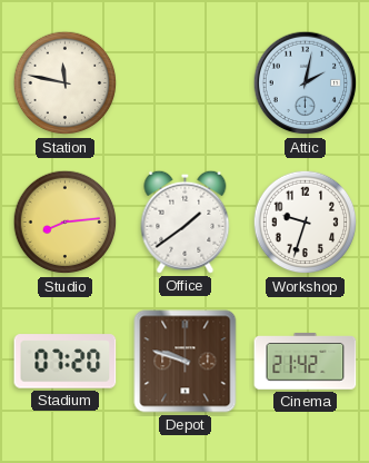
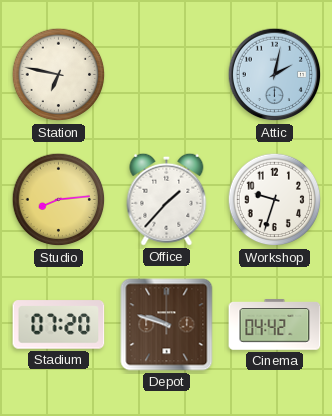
Station: 11:47 -> 6:47 (59, 75)
Office: 1:39 -> 1:37 (167, 199)
Cinema: 21:42 -> 04:42 (275, 325)
